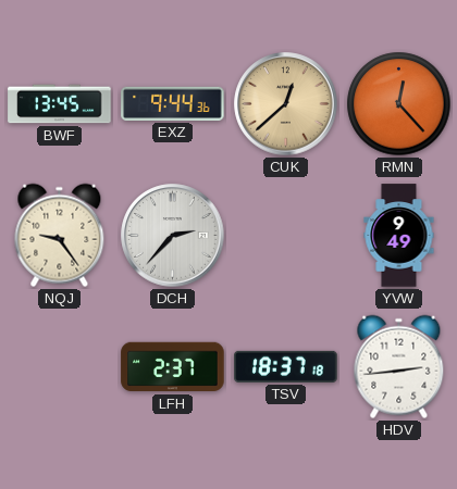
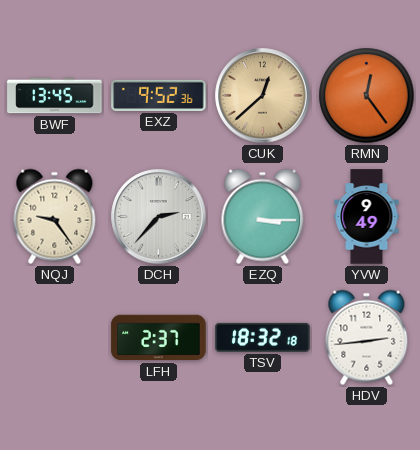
EXZ: 9:44 -> 9:52 (159, 95)
RMN: 12:23 -> 12:24 (367, 96)
EZQ: none -> 3:15 (263, 217)
TSV: 18:37 -> 18:32 (263, 337)
